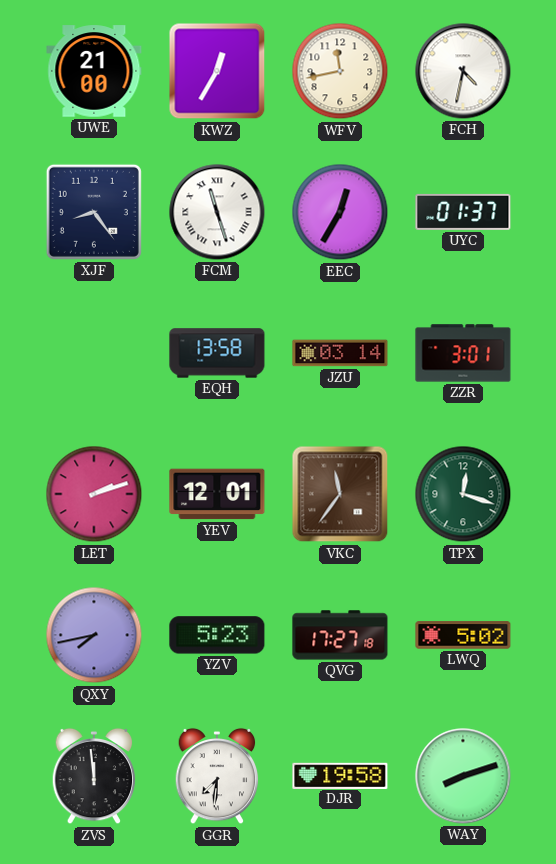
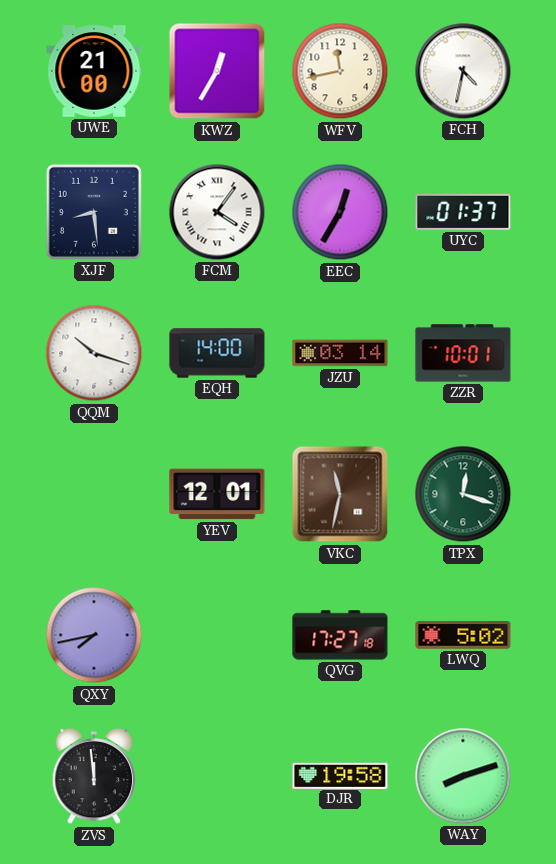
XJF: 8:24 -> 8:29 (94, 212)
FCM: 11:27 -> 4:06 (217, 212)
QQM: none -> 10:18 (94, 353)
EQH: 13:58 -> 14:00 (217, 353)
ZZR: 3:01 -> 10:01 (463, 353)
LET: 2:12 -> none (94, 494)
VKC: 11:36 -> 11:32 (340, 494)
YZV: 5:23 -> none (217, 635)
GGR: 7:31 -> none (217, 776)
